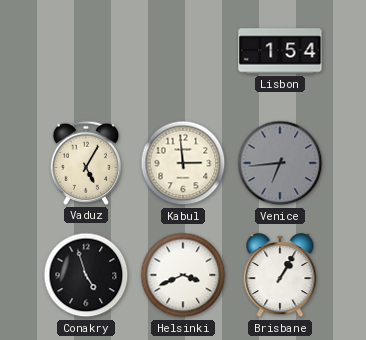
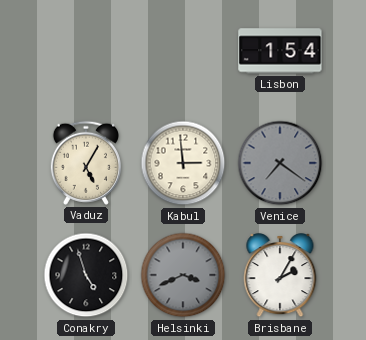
Venice: 6:44 -> 7:21 (280, 163)
Helsinki dial: white -> grey (183, 275)
Brisbane: 1:05 -> 2:05 (280, 276)
